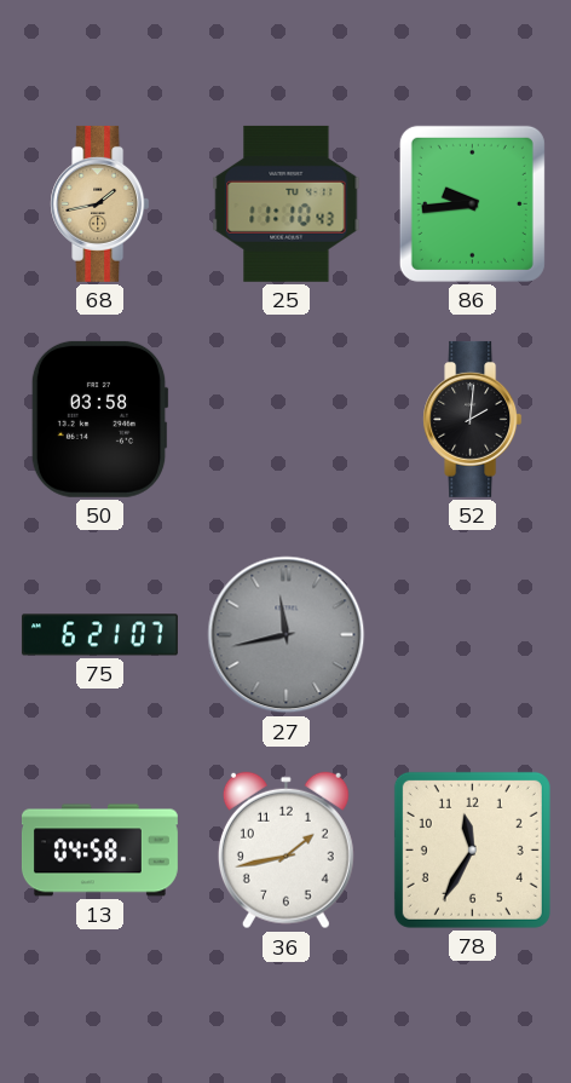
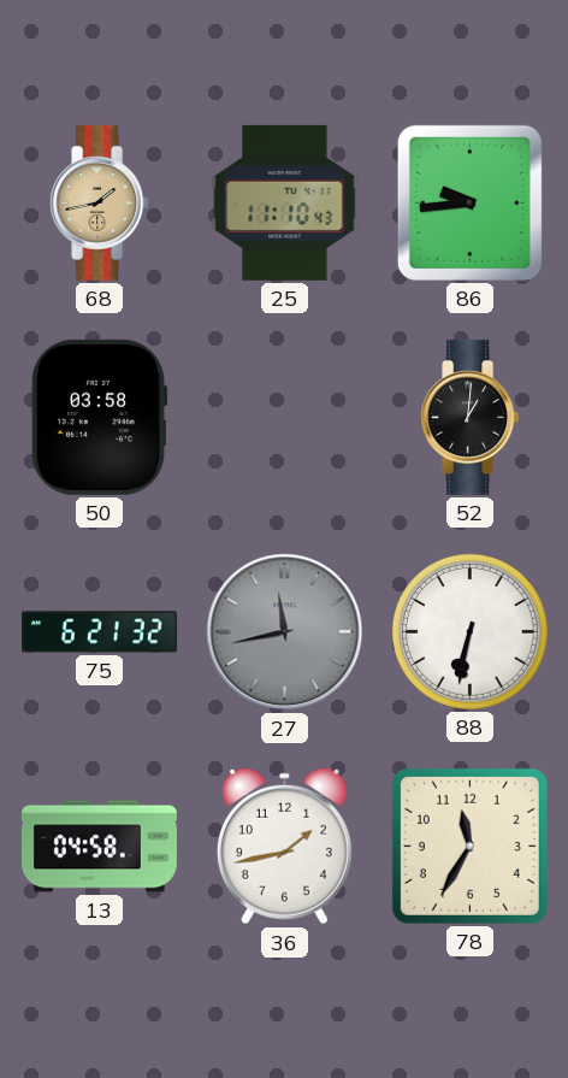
52: 2:01 -> 1:01 (471, 417)
75: 6:21:07 -> 6:21:32 (99, 632)
88: none -> 6:32 (469, 631)
